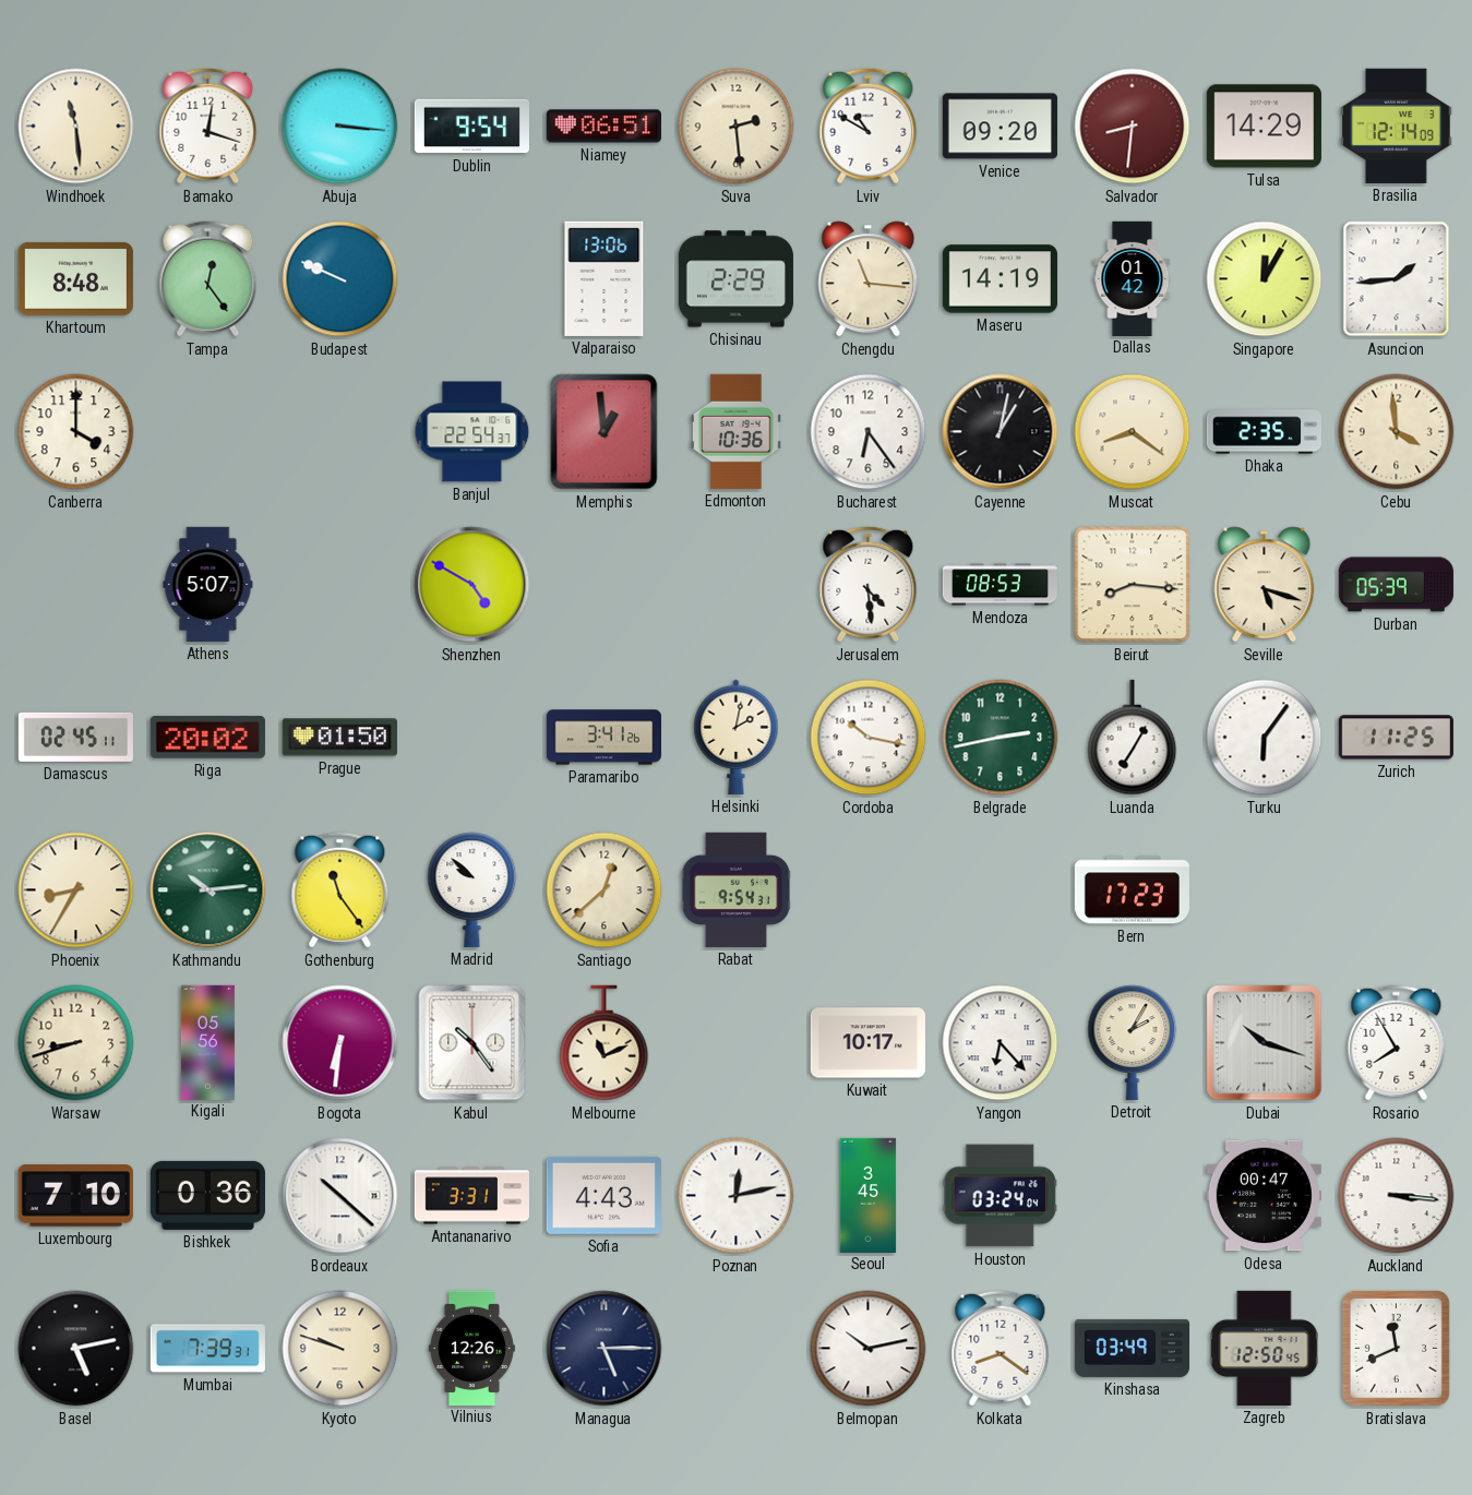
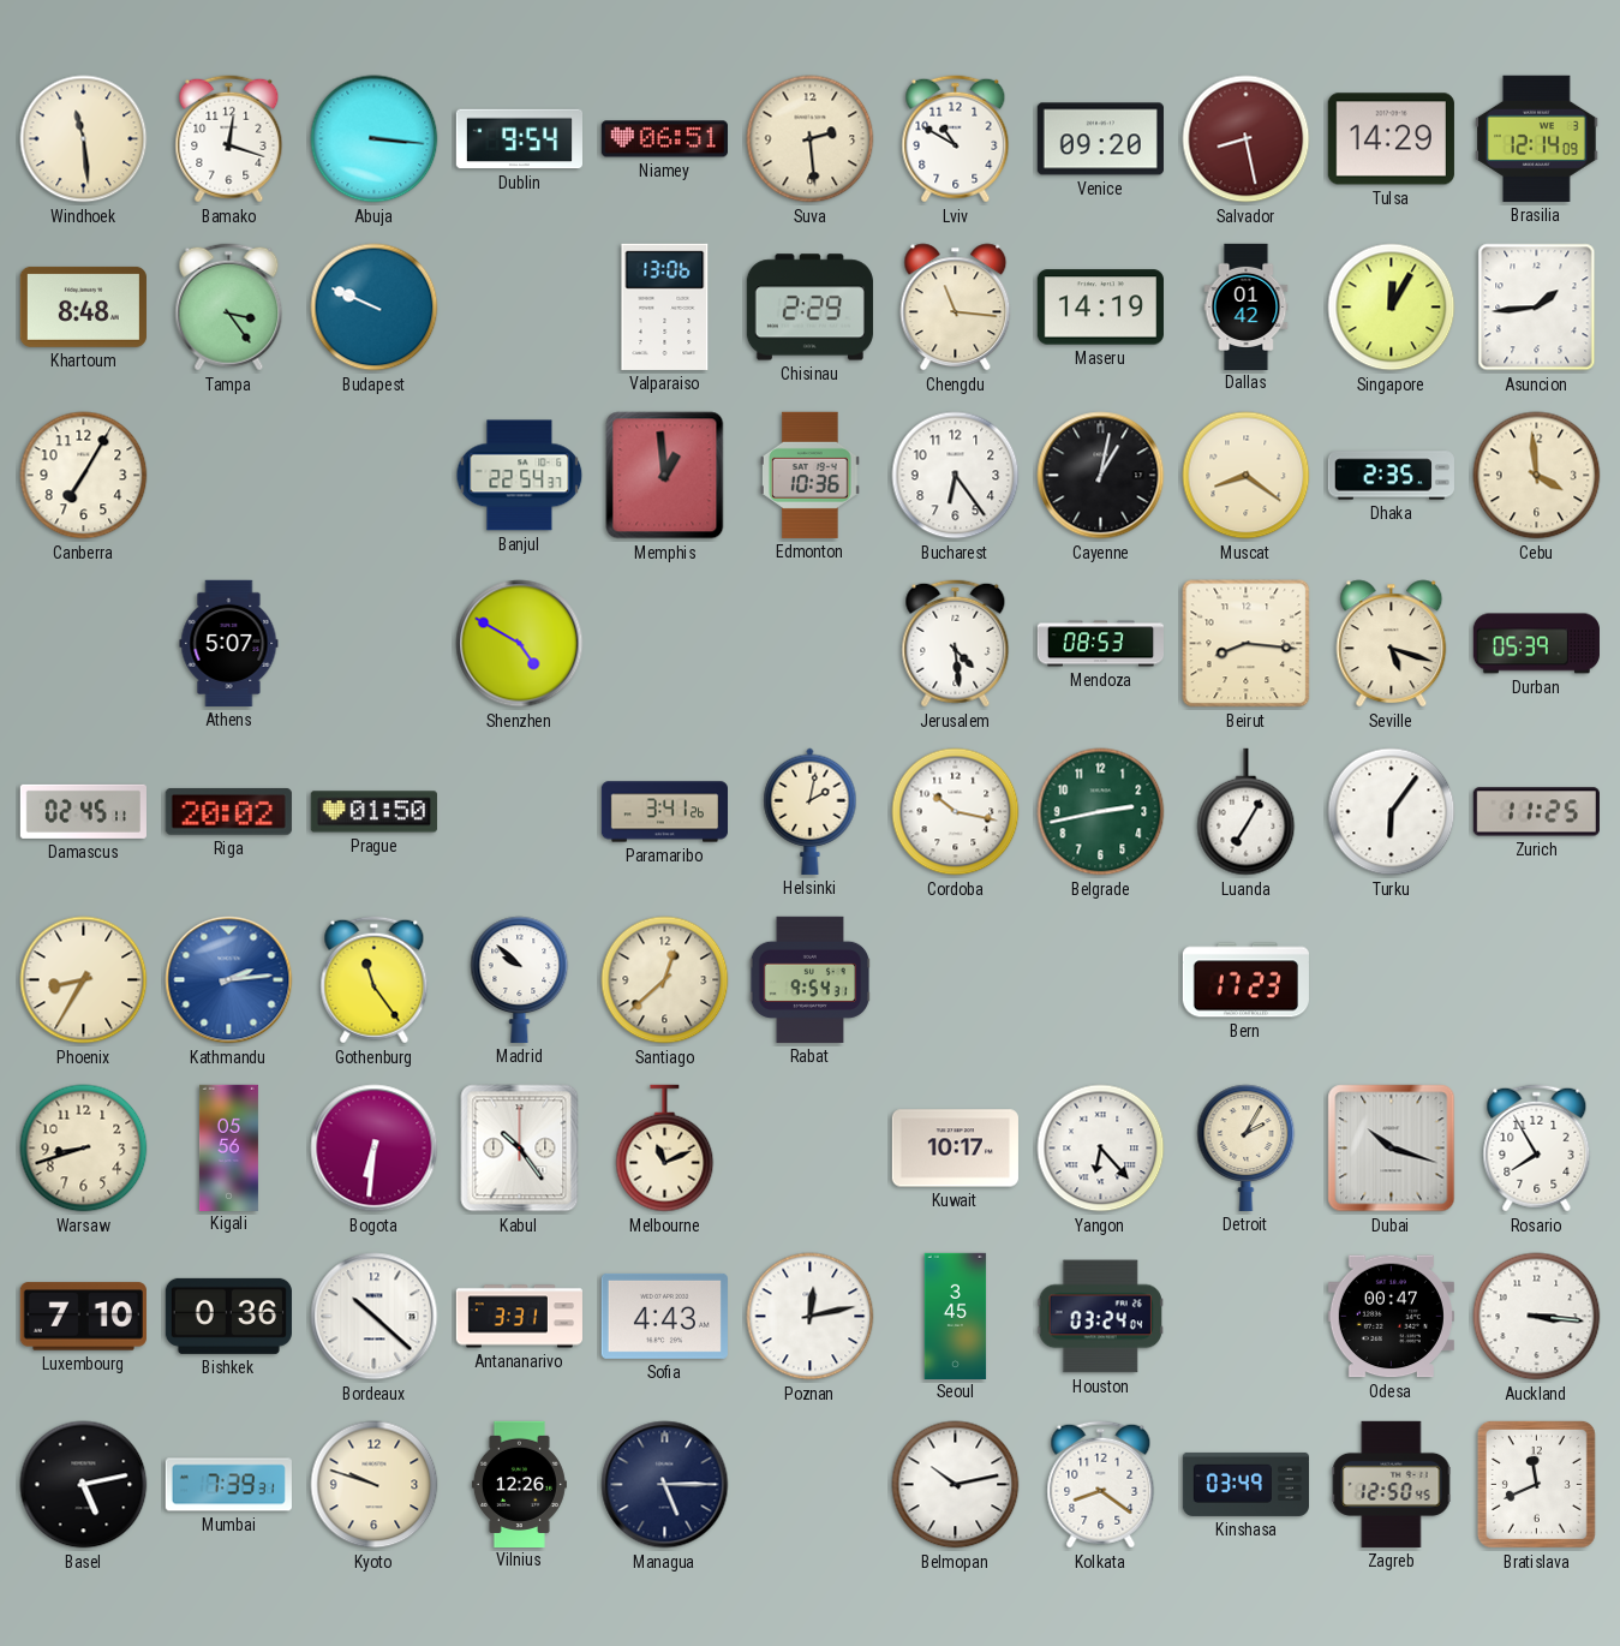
Salvador: 8:31 -> 8:28 (1247, 139)
Tampa: 12:24 -> 3:24 (229, 308)
Canberra: 4:00 -> 7:05 (84, 476)
Kathmandu: 10:14 -> 2:14 (229, 980)
Kathmandu dial: green -> blue (229, 980)
